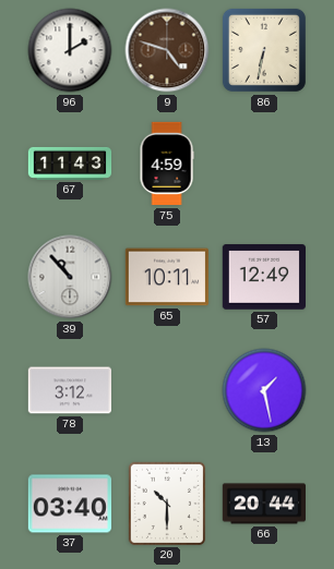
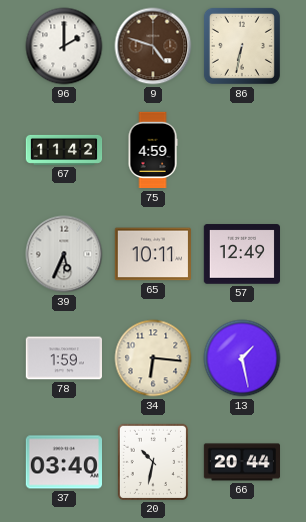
67: 11:43 -> 11:42 (64, 150)
39: 10:53 -> 5:34 (64, 254)
78: 3:12 -> 1:59 (63, 358)
34: none -> 6:16 (153, 358)
20: 10:30 -> 10:32 (152, 461)
